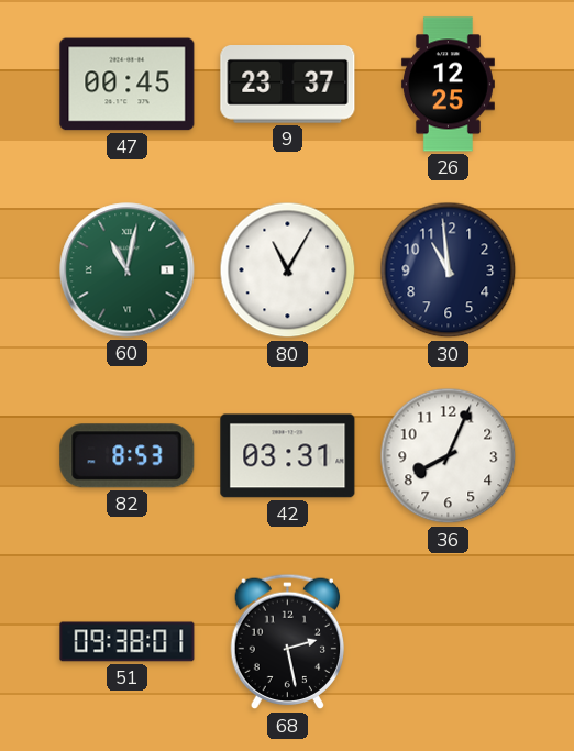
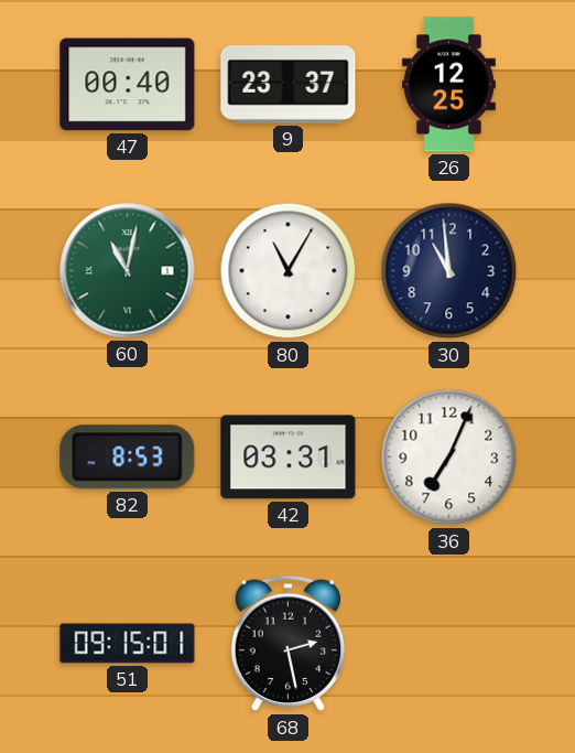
47: 00:45 -> 00:40 (128, 85)
36: 8:04 -> 7:04 (449, 458)
51: 09:38 -> 09:15 (128, 644)
